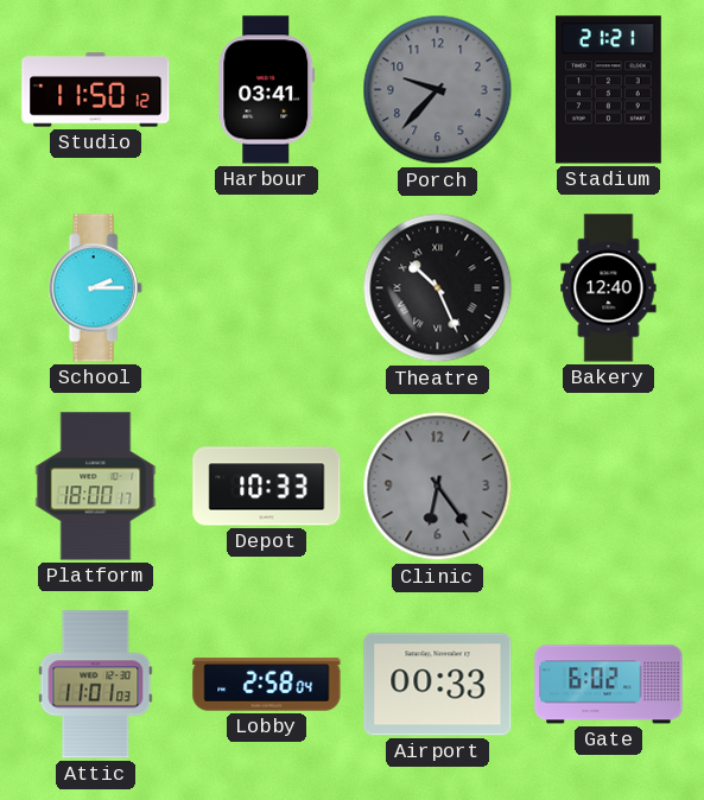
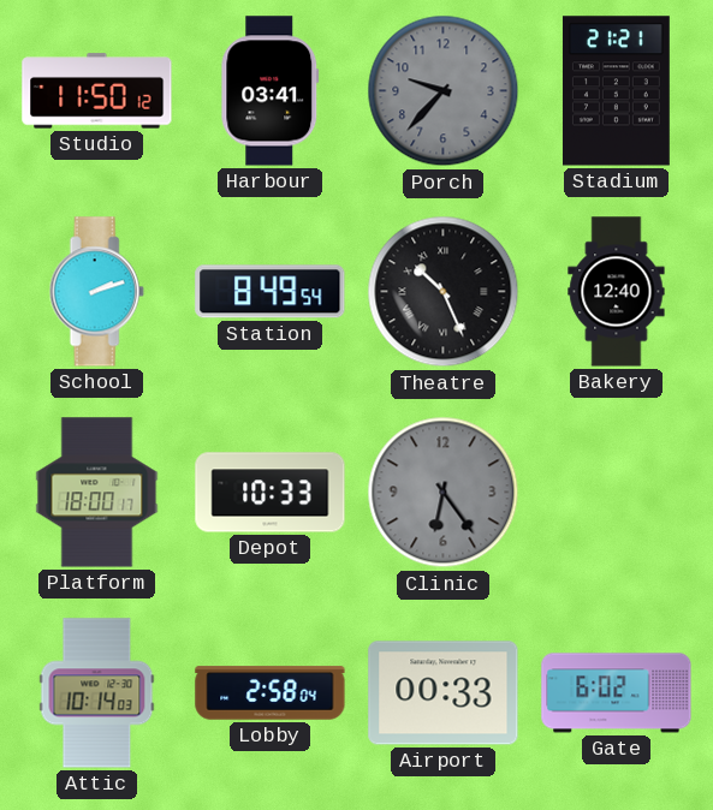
School: 2:15 -> 2:12 (96, 292)
Station: none -> 8:49 (271, 292)
Attic: 11:01 -> 10:14 (97, 693)
